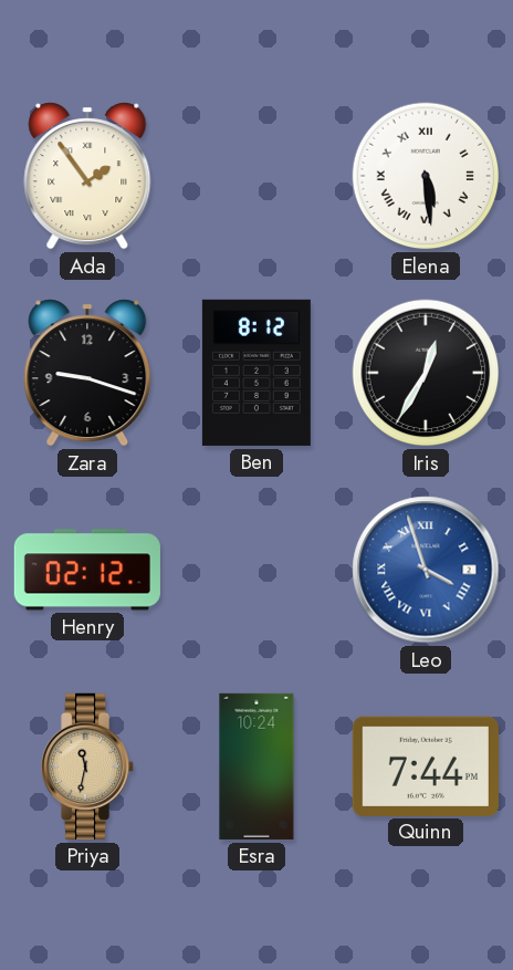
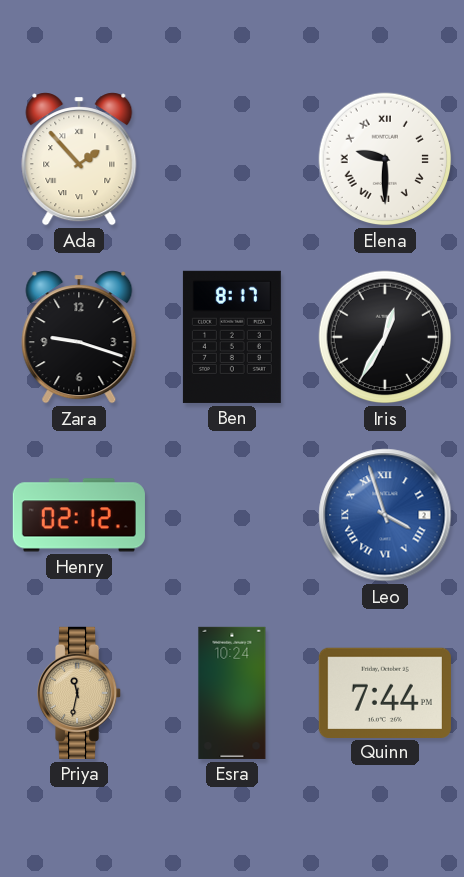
Ada: 1:54 -> 1:53 (79, 159)
Elena: 5:29 -> 9:30 (385, 159)
Ben: 8:12 -> 8:17 (232, 337)
